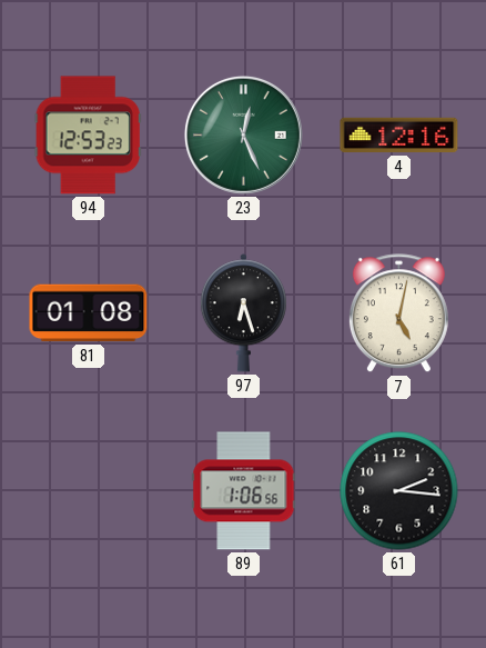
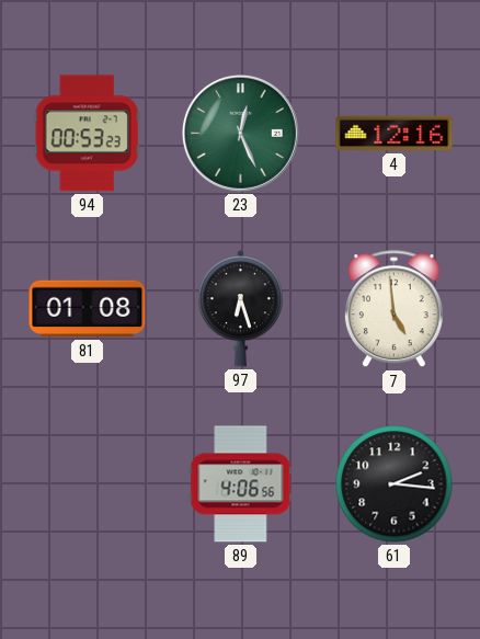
94: 12:53 -> 00:53 (87, 134)
7: 5:02 -> 4:59 (393, 309)
89: 1:06 -> 4:06 (241, 484)
